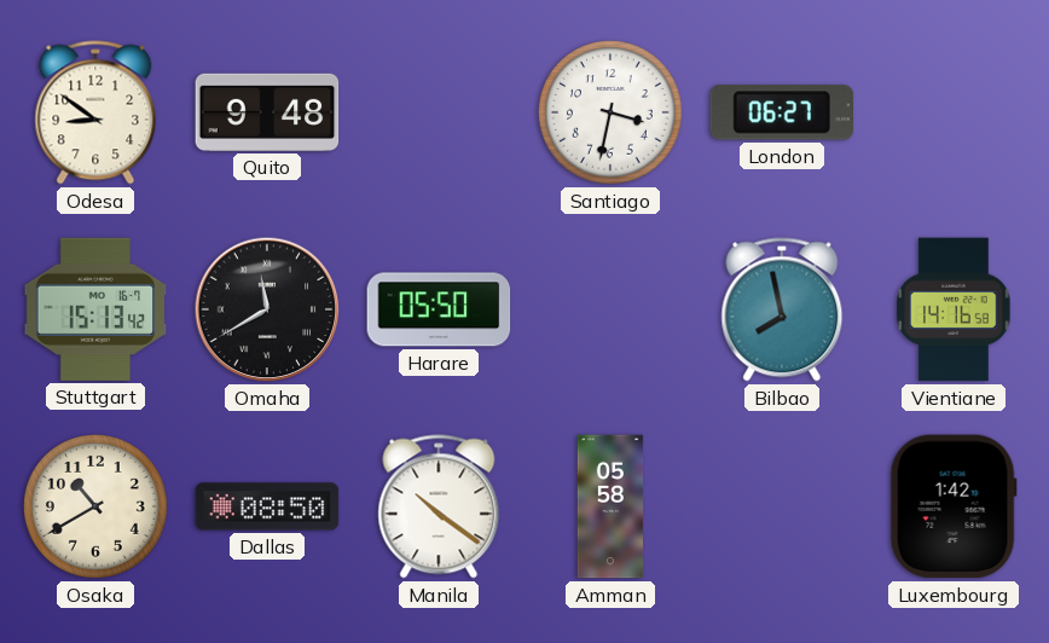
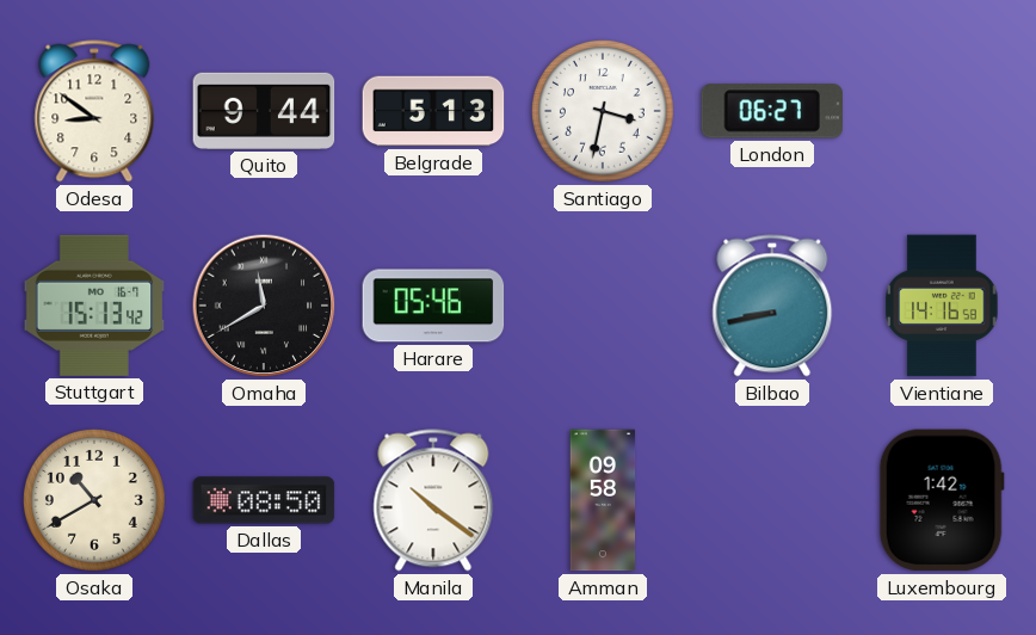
Quito: 9:48 -> 9:44 (264, 111)
Belgrade: none -> 5:13 (433, 111)
Harare: 05:50 -> 05:46 (433, 306)
Bilbao: 7:58 -> 8:43 (772, 306)
Amman: 05:58 -> 09:58 (603, 500)
